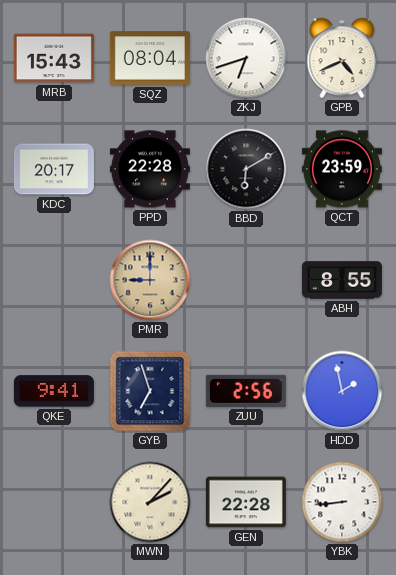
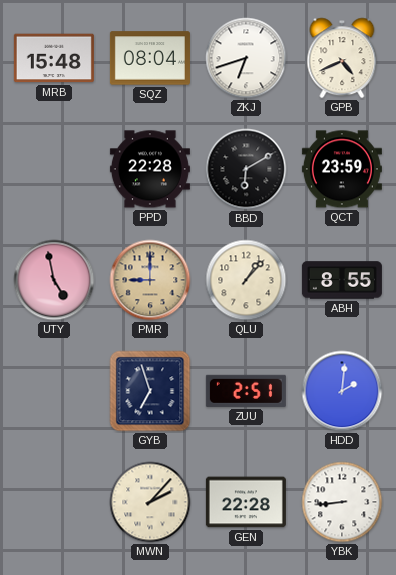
MRB: 15:43 -> 15:48 (54, 58)
KDC: 20:17 -> none (54, 169)
UTY: none -> 4:58 (54, 280)
QLU: none -> 1:07 (246, 280)
QKE: 9:41 -> none (54, 391)
ZUU: 2:56 -> 2:51 (246, 391)
HDD: 1:58 -> 2:01 (342, 391)
